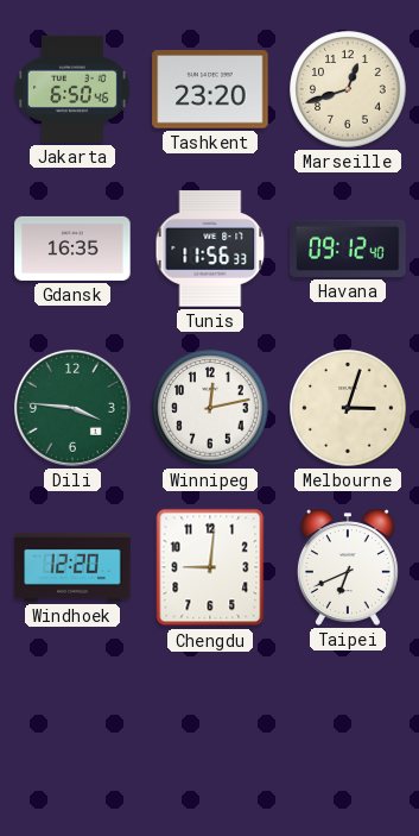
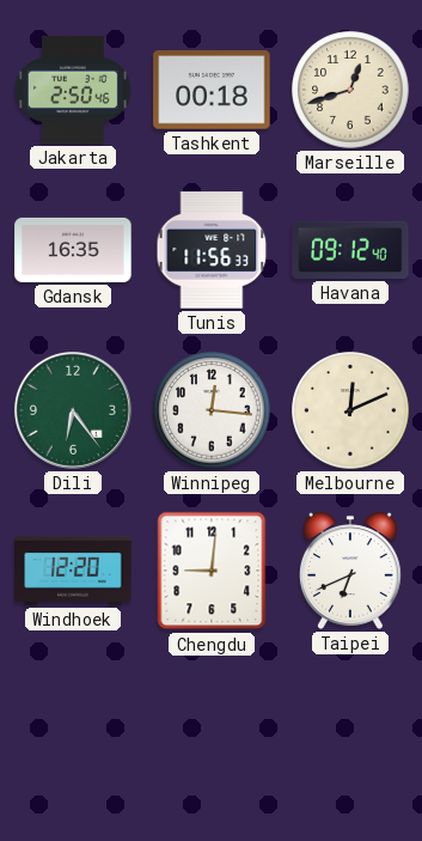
Jakarta: 6:50 -> 2:50 (74, 90)
Tashkent: 23:20 -> 00:18 (212, 90)
Dili: 3:46 -> 6:24 (73, 410)
Winnipeg: 12:13 -> 12:16 (212, 410)
Melbourne: 3:03 -> 12:11 (350, 410)
